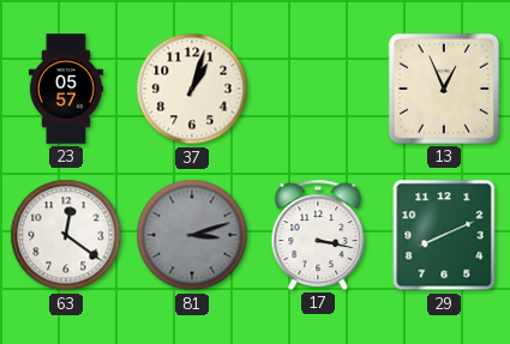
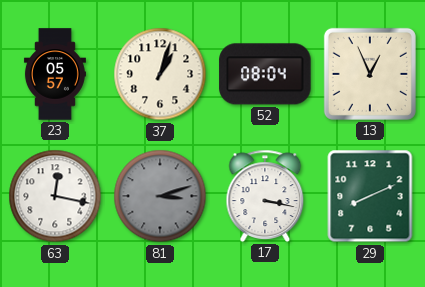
52: none -> 08:04 (265, 74)
63: 12:21 -> 12:17 (55, 196)
